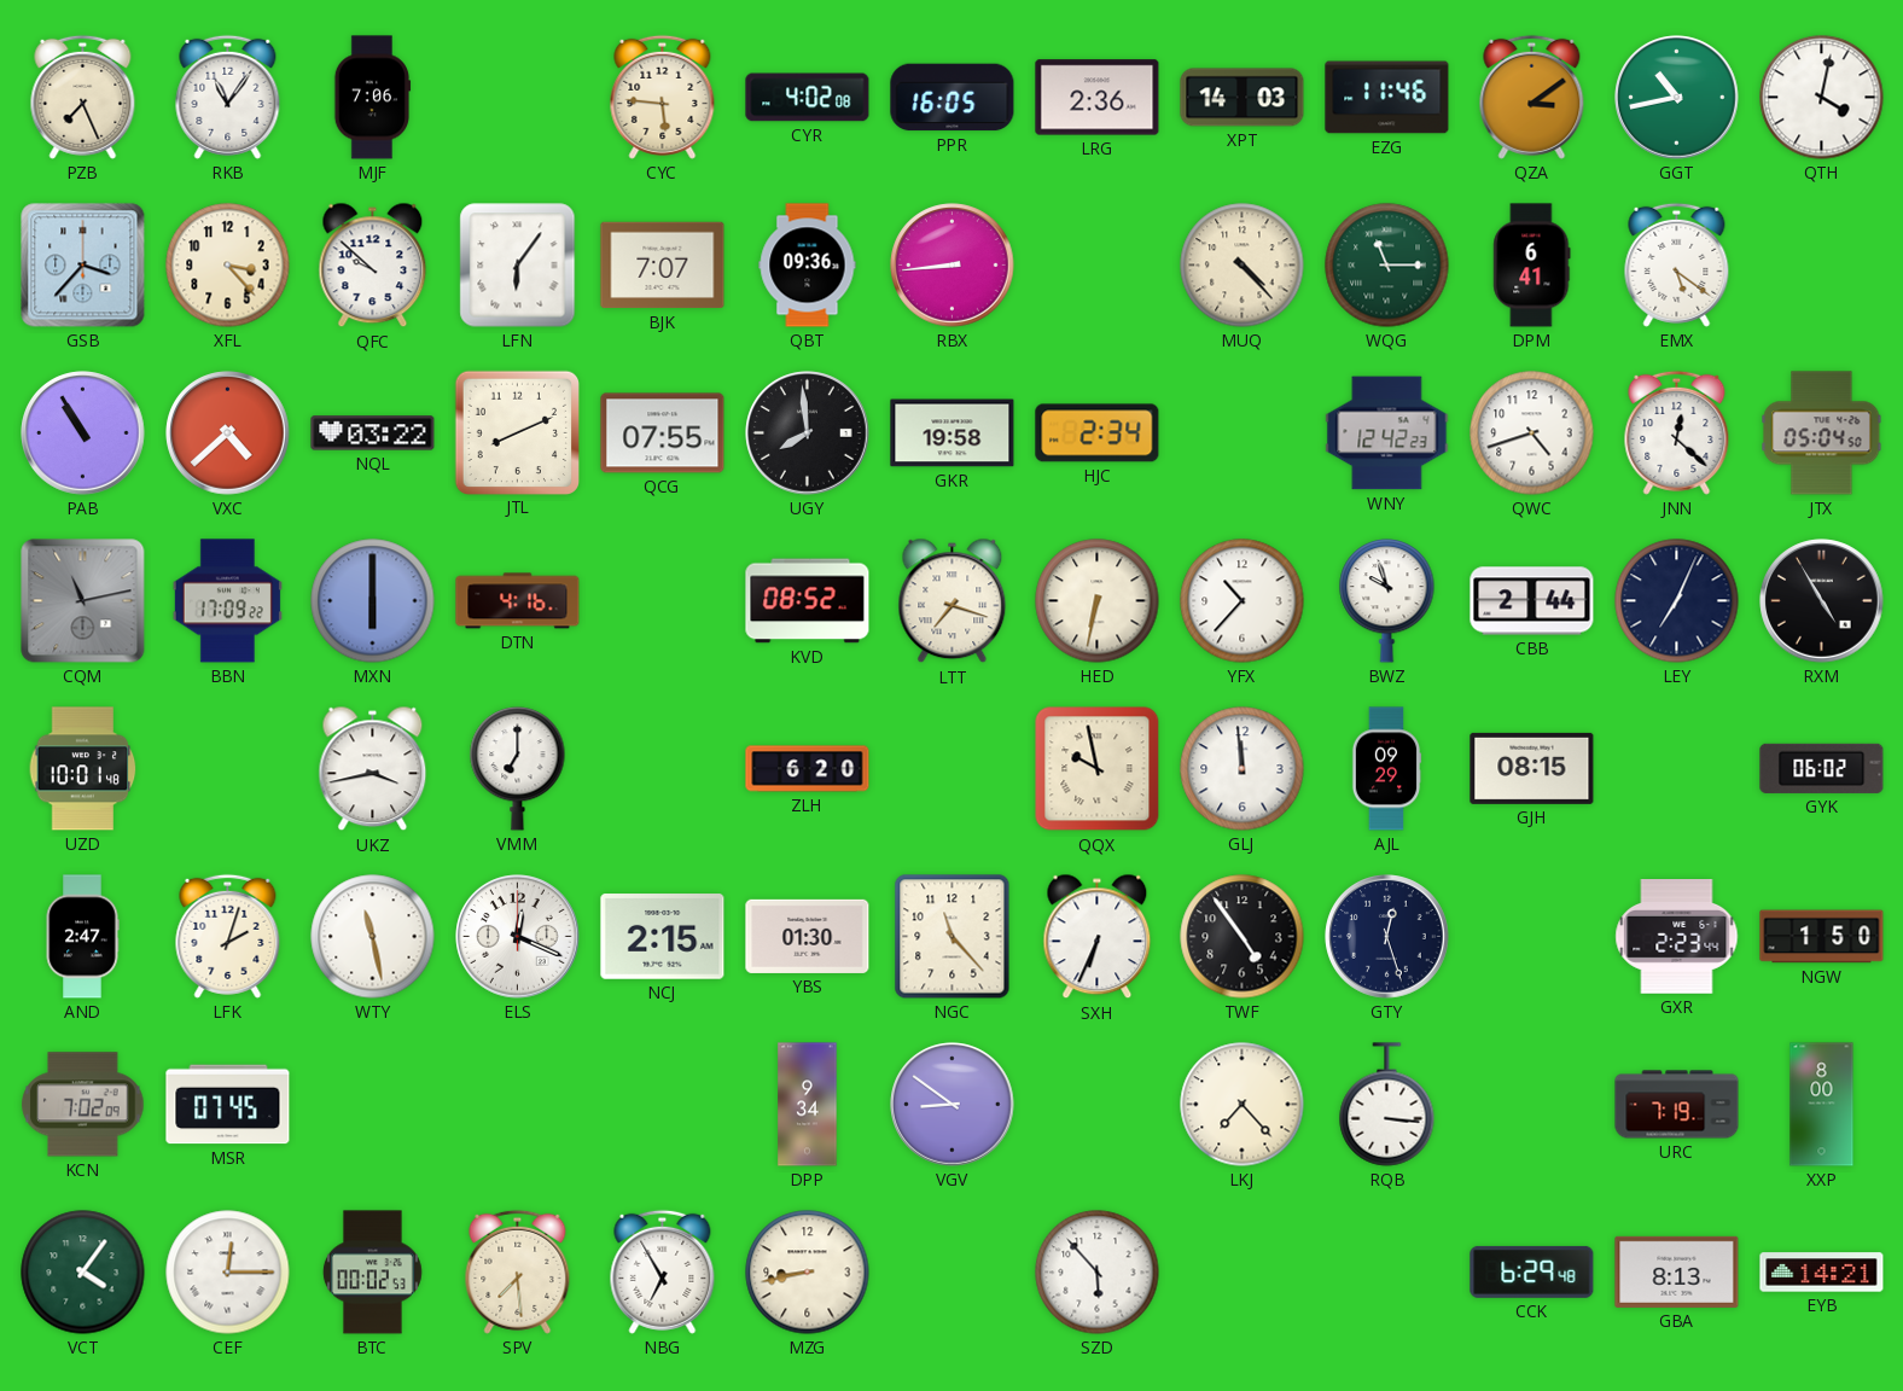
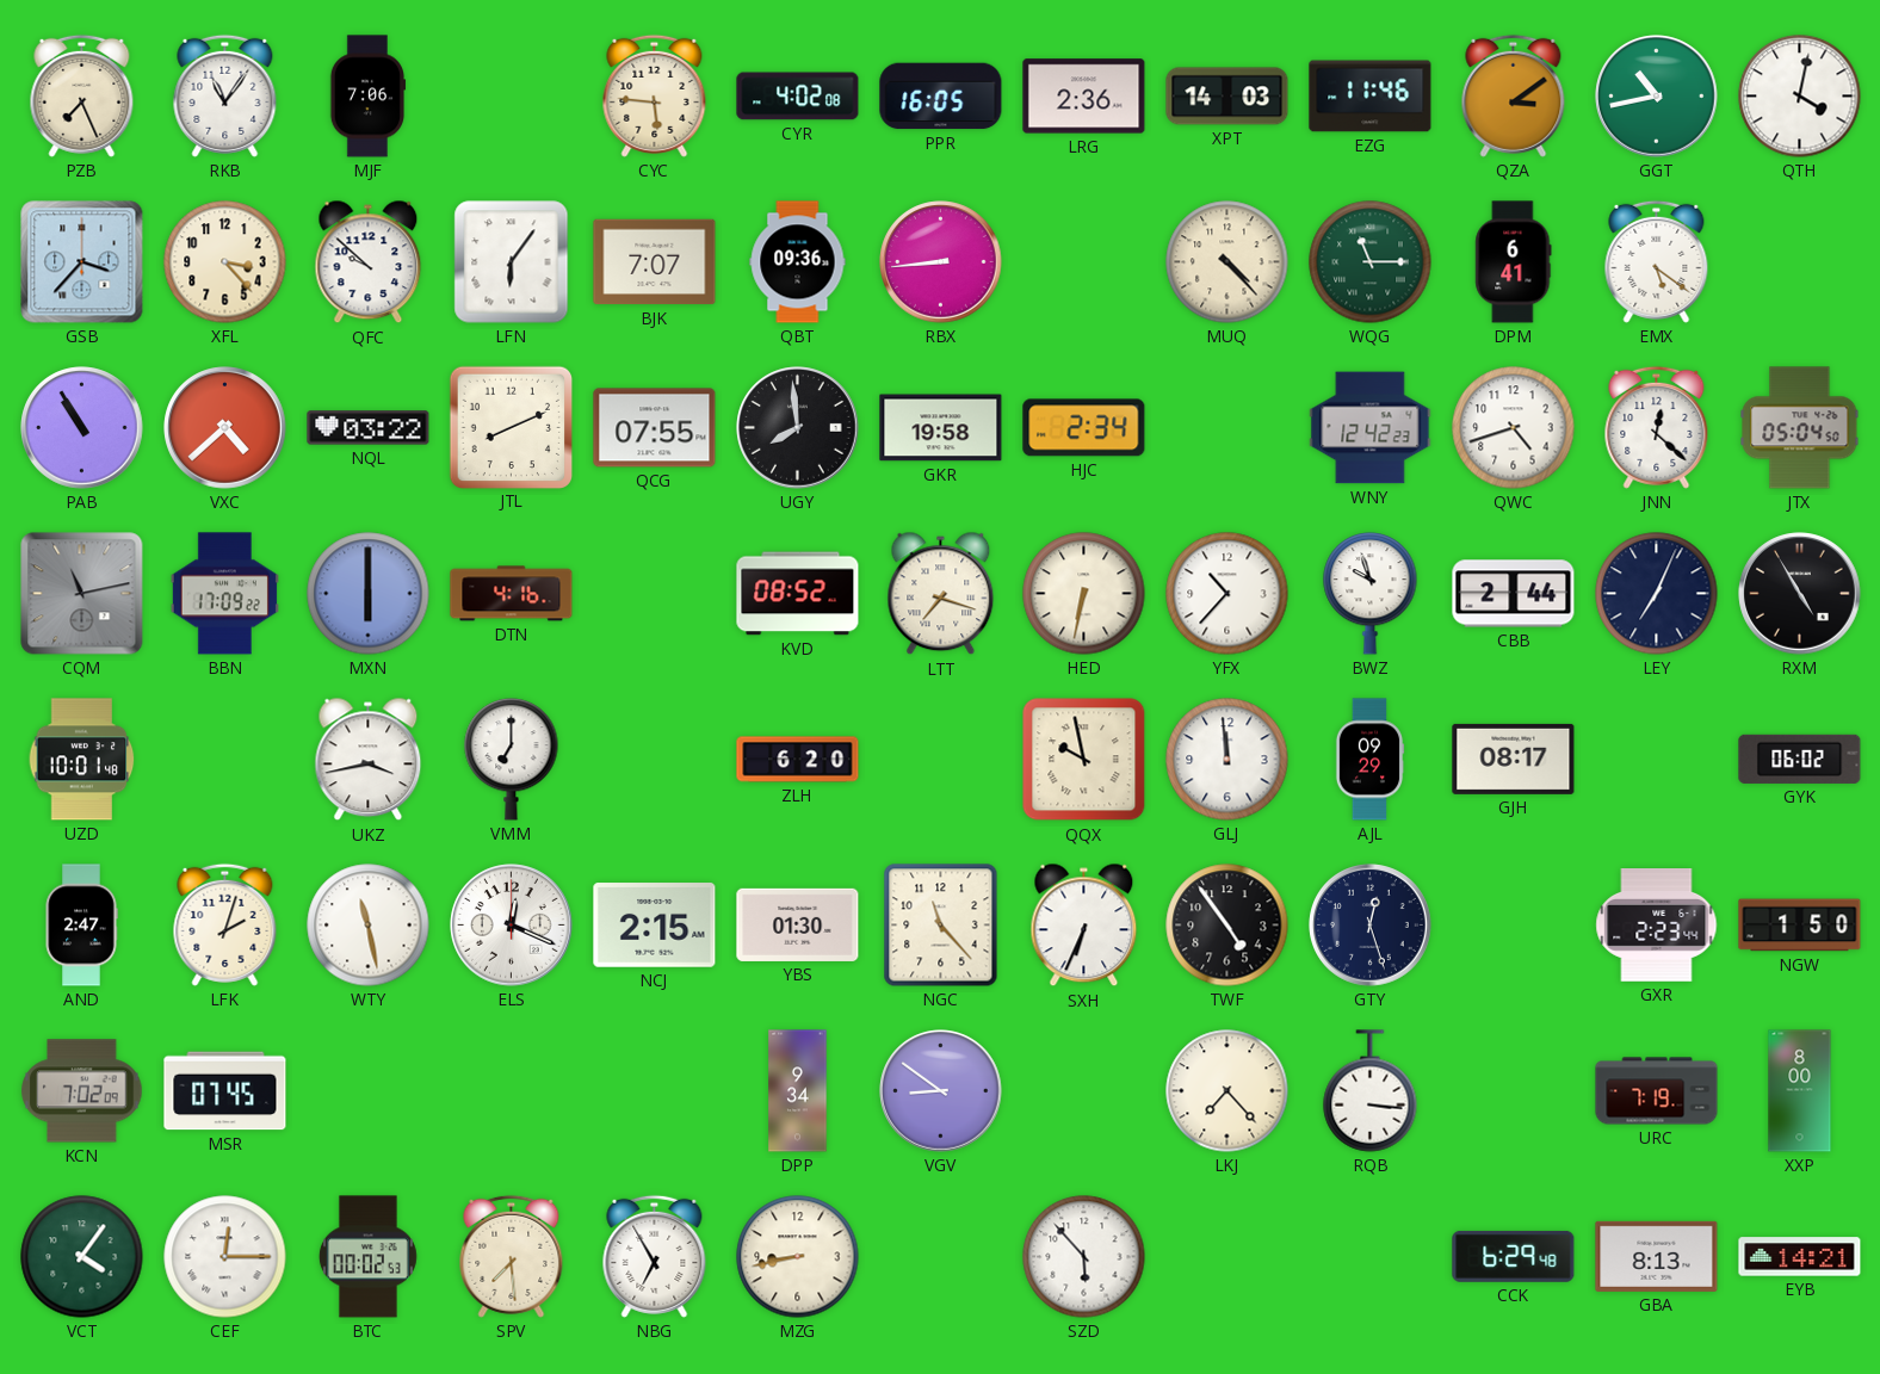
GJH: 08:15 -> 08:17 (1514, 759)
